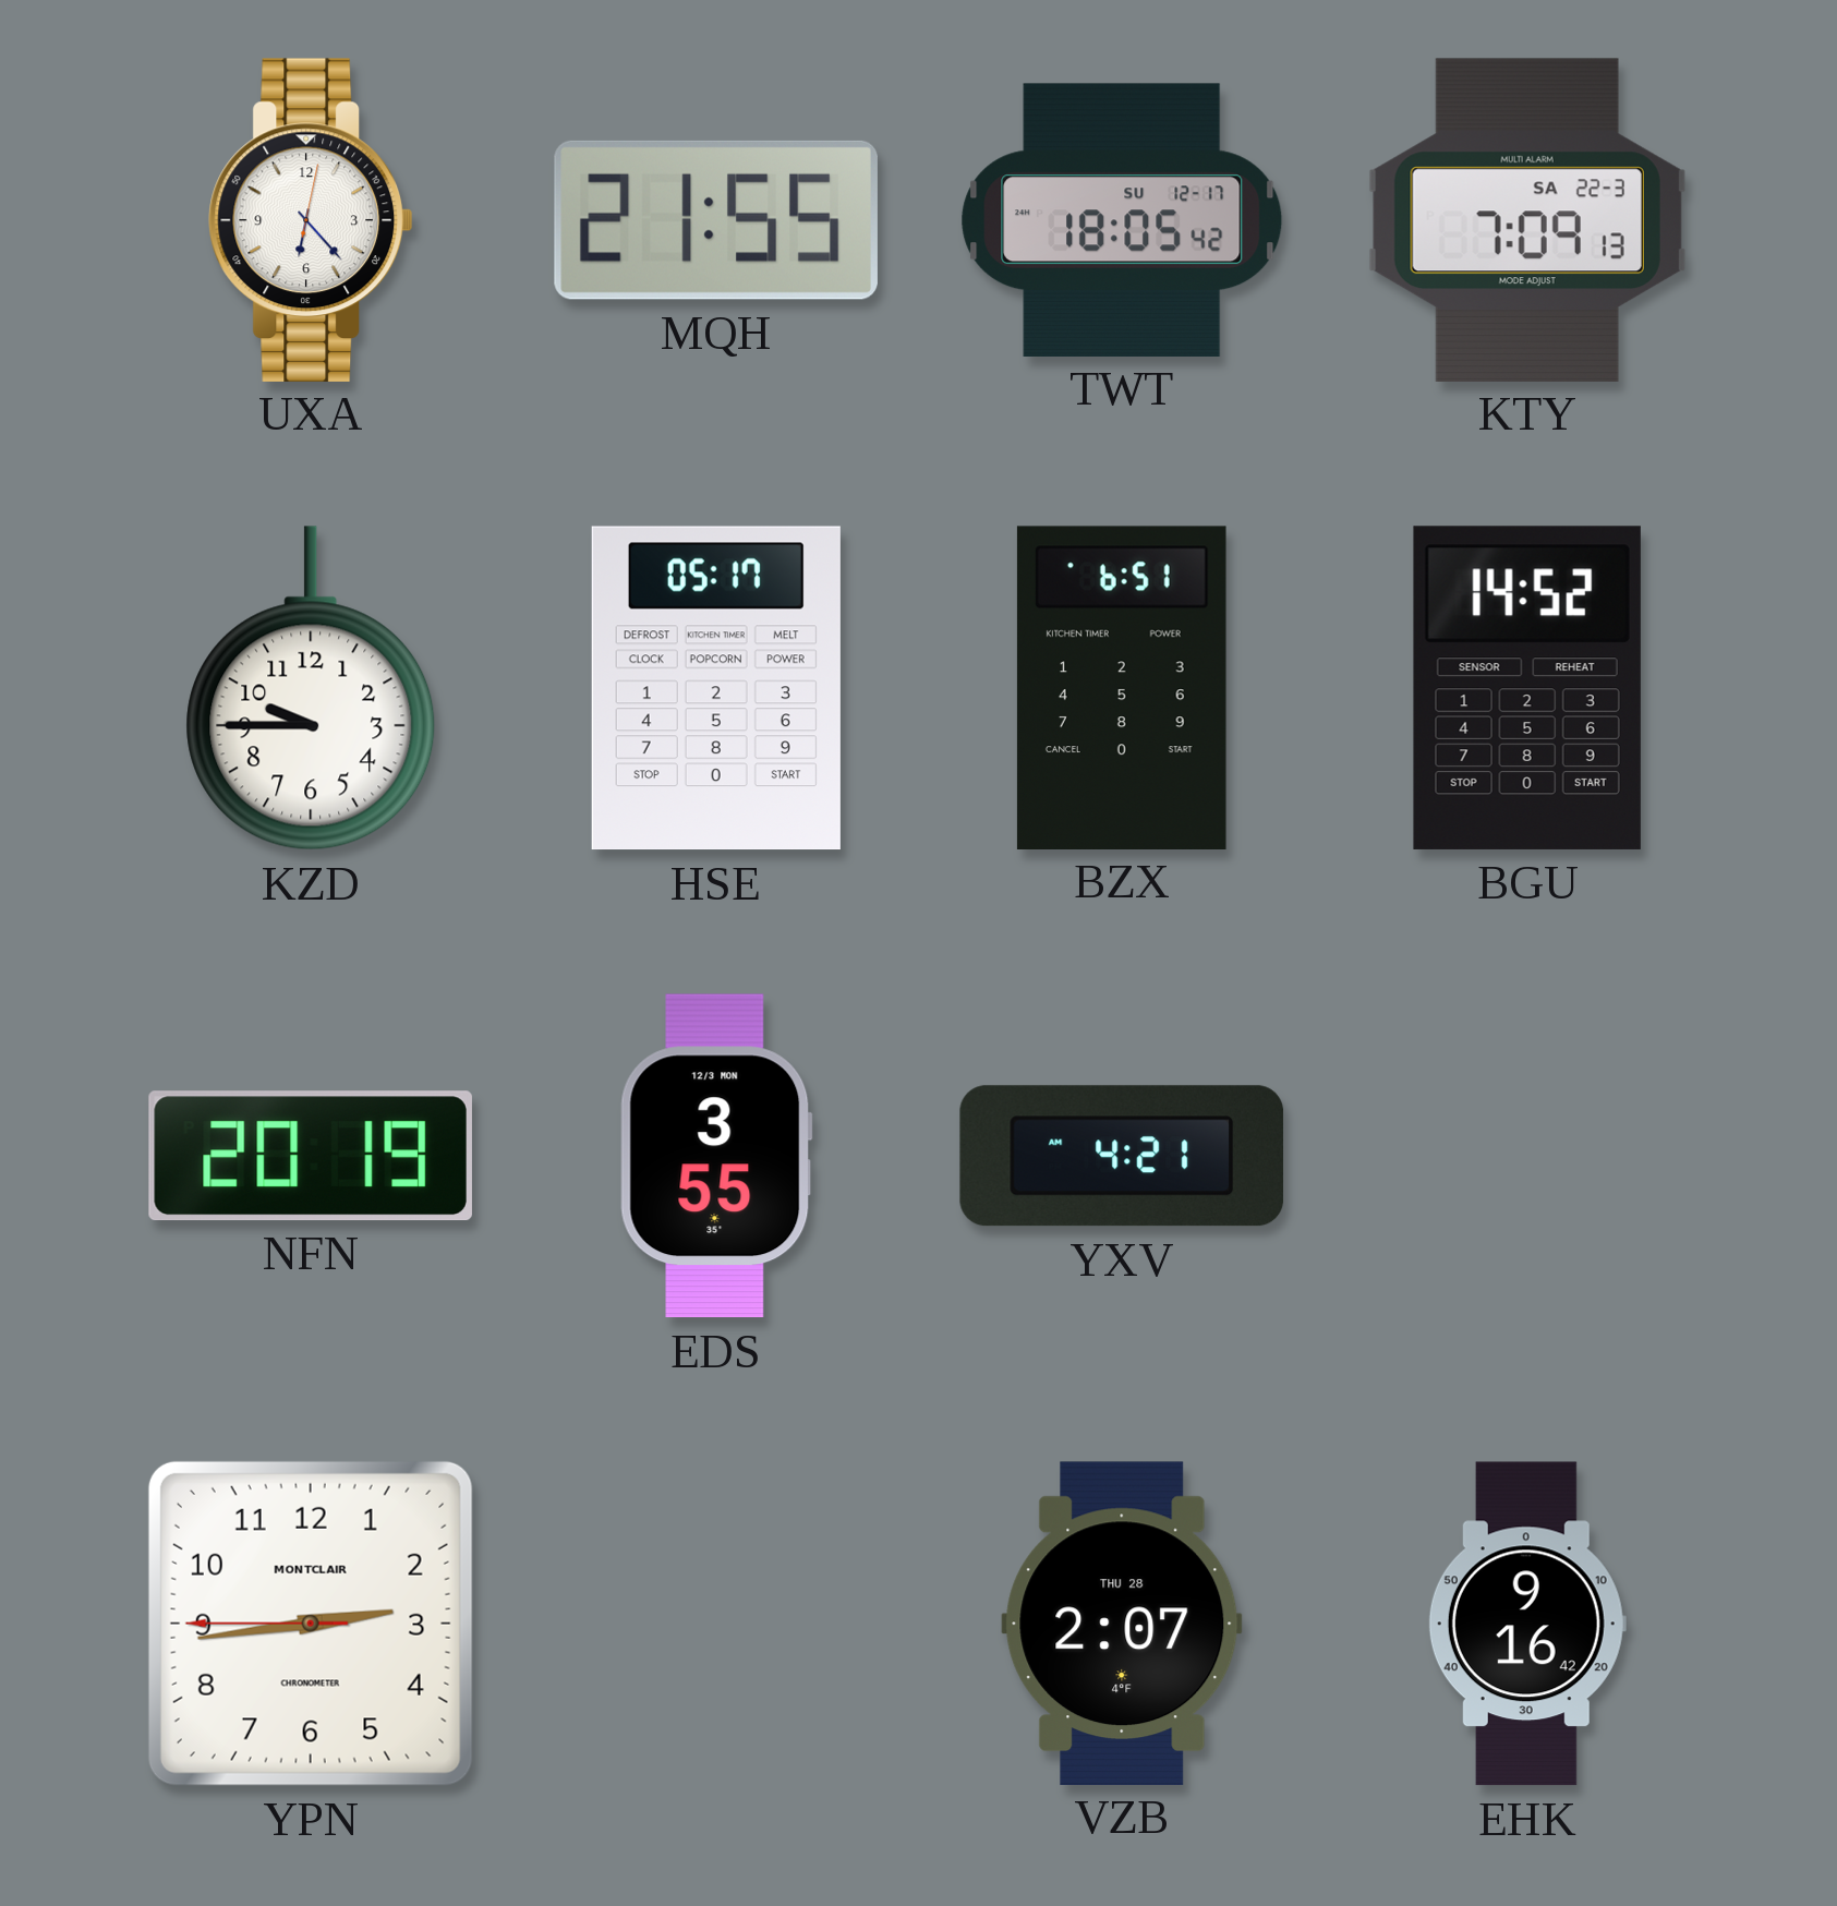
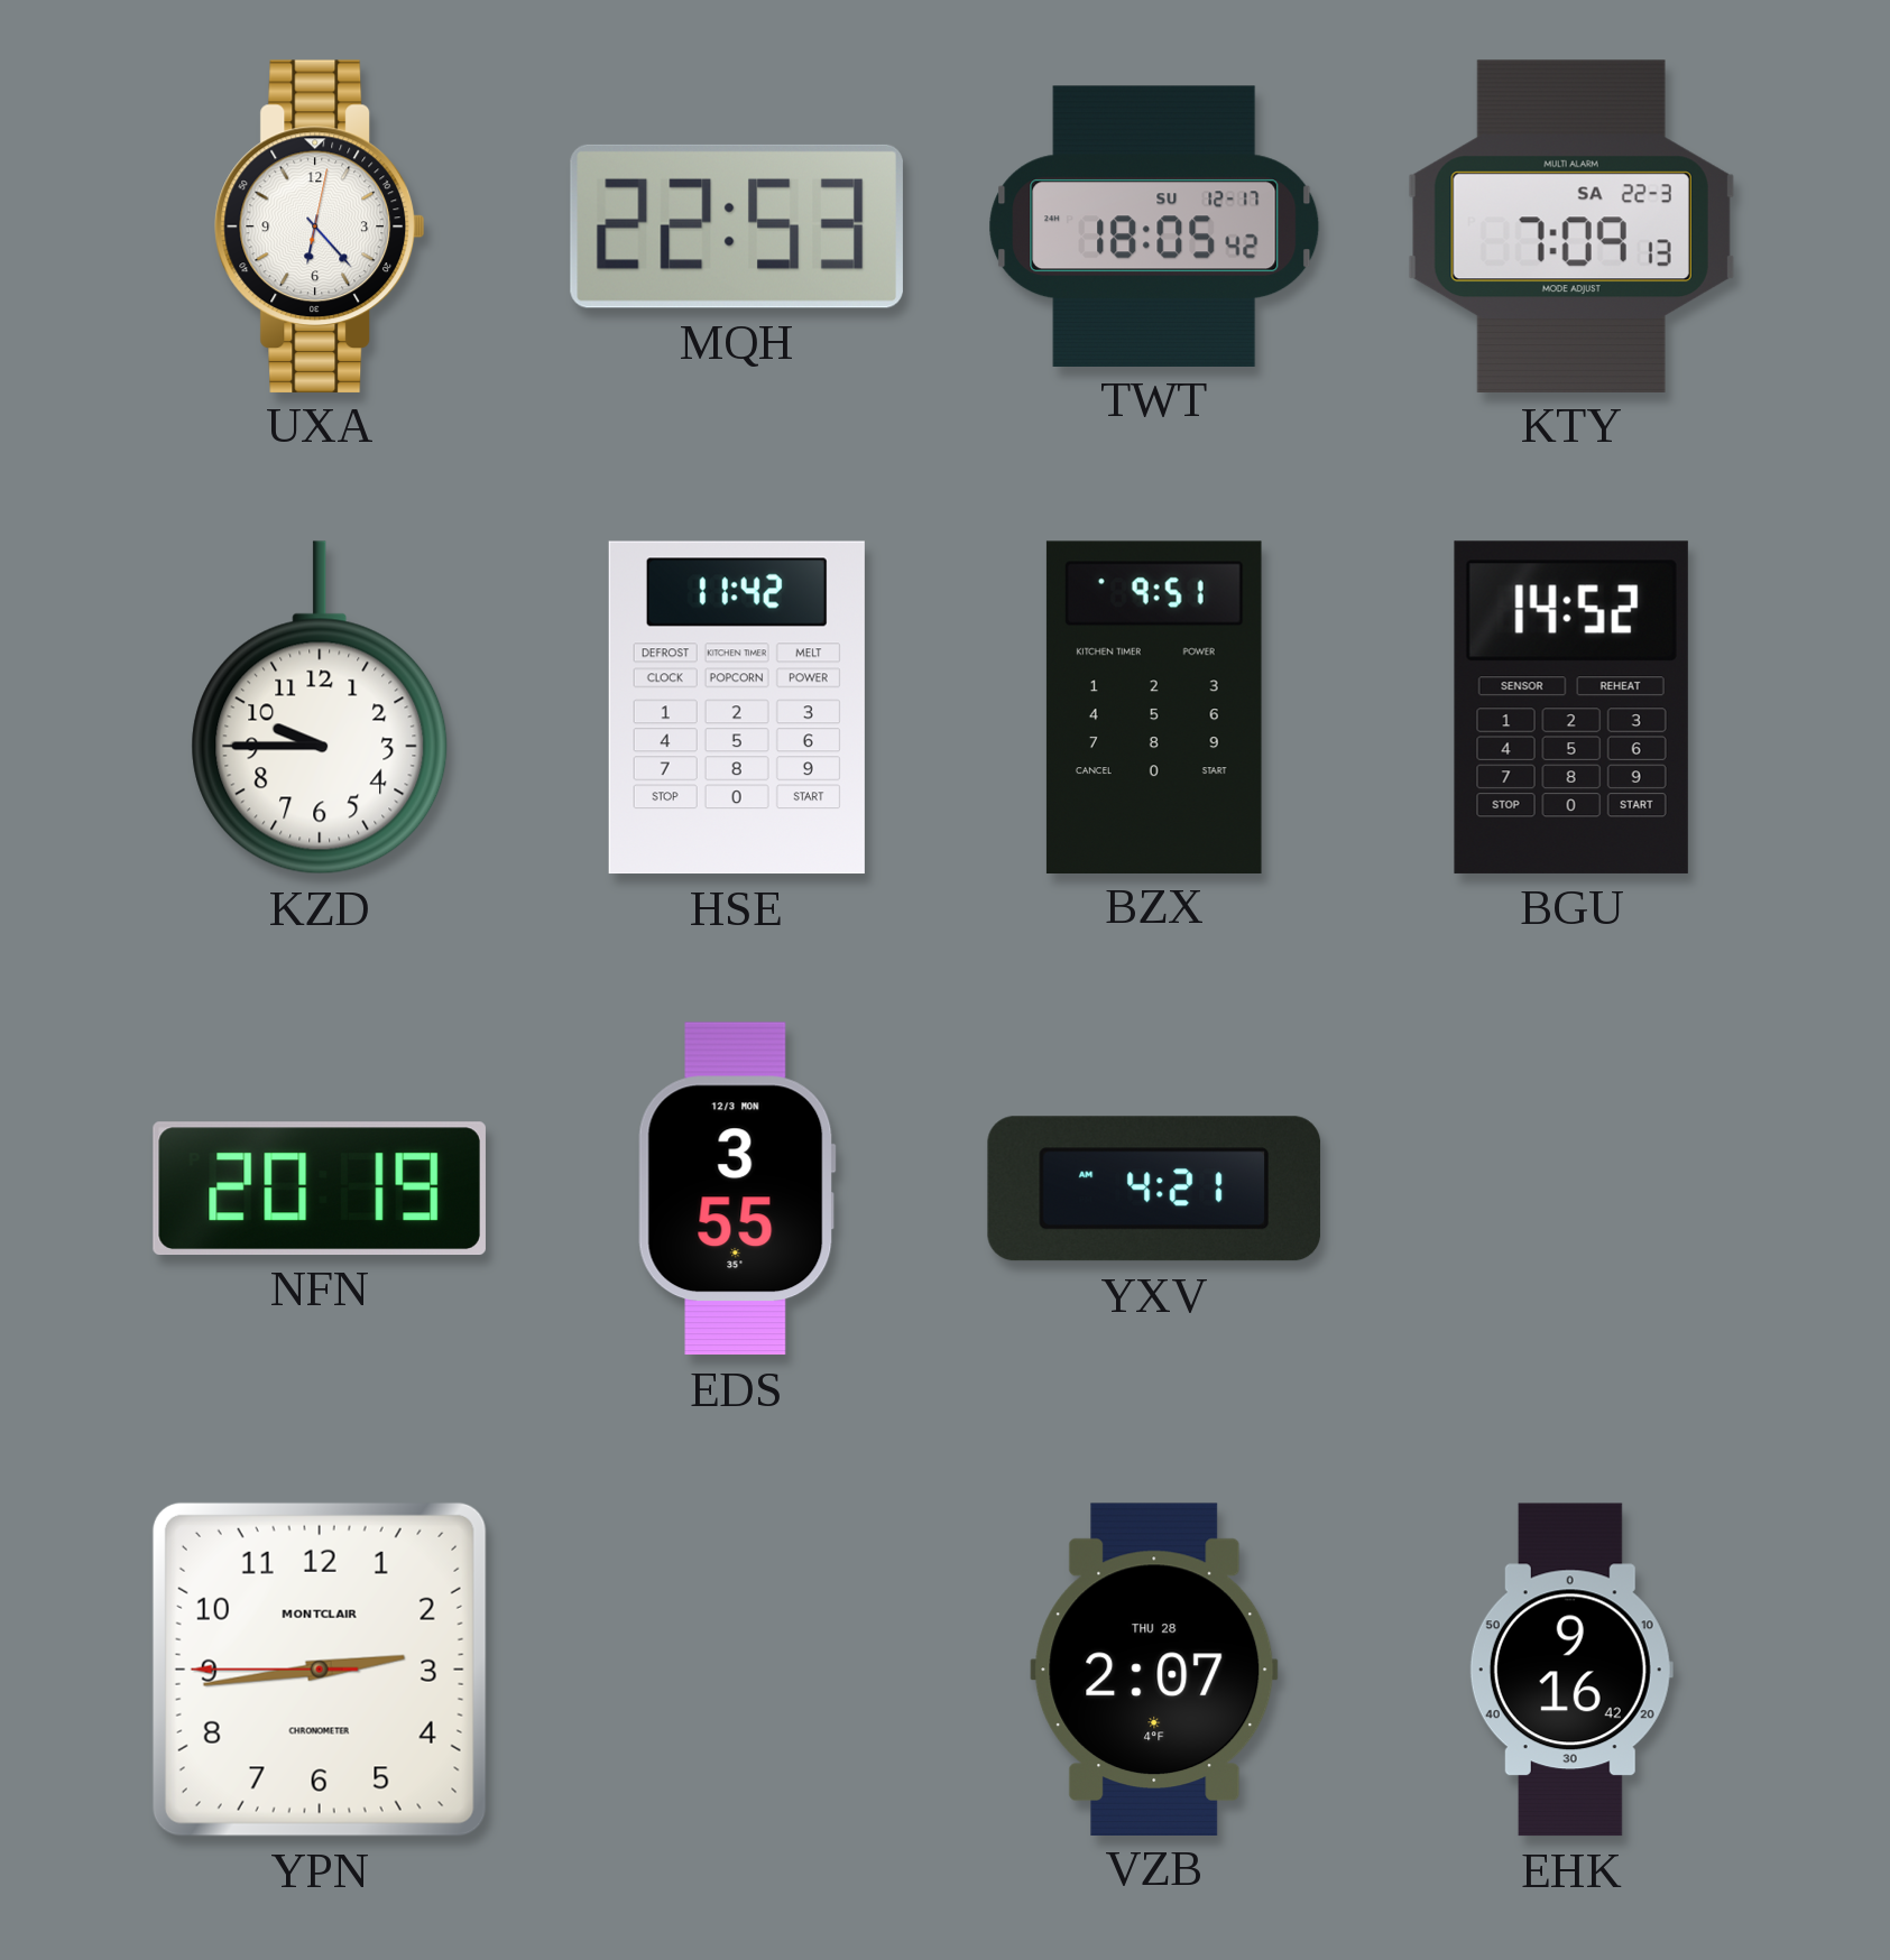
MQH: 21:55 -> 22:53 (737, 226)
HSE: 05:17 -> 11:42 (737, 708)
BZX: 6:51 -> 9:51 (1154, 706)
